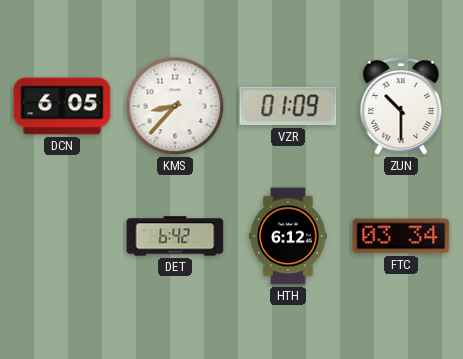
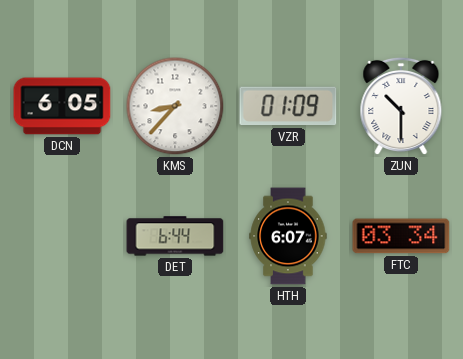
DET: 6:42 -> 6:44 (175, 236)
HTH: 6:12 -> 6:07 (288, 236)
